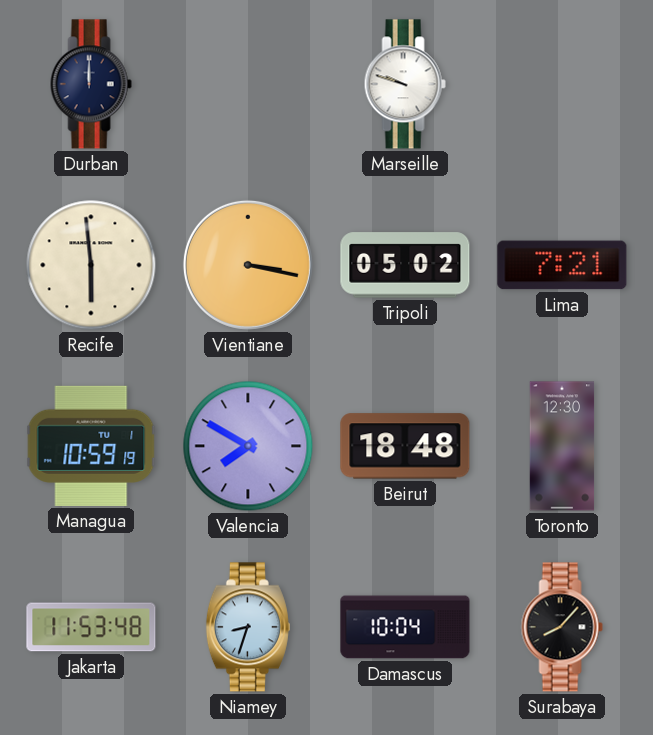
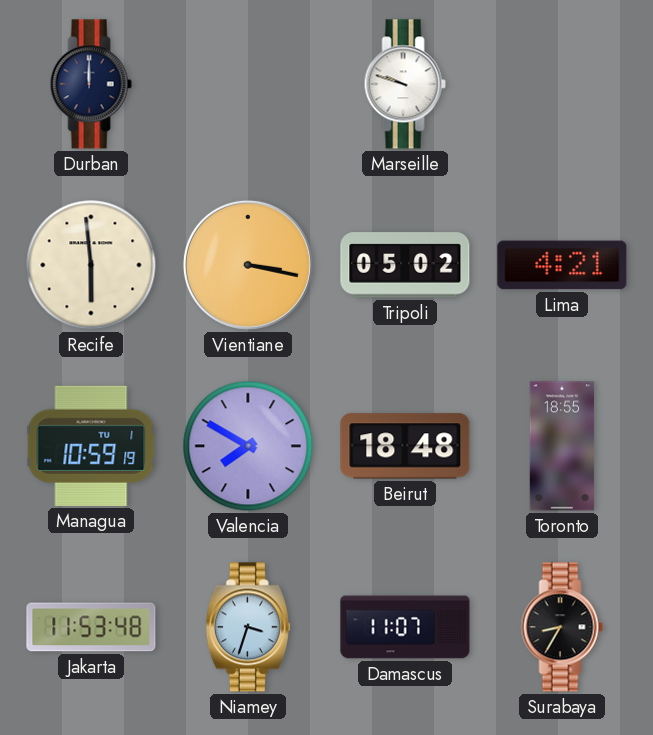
Lima: 7:21 -> 4:21 (562, 265)
Toronto: 12:30 -> 18:55 (562, 446)
Niamey: 8:33 -> 3:33 (248, 627)
Damascus: 10:04 -> 11:07 (405, 627)
Surabaya: 8:07 -> 8:35 (562, 627)
